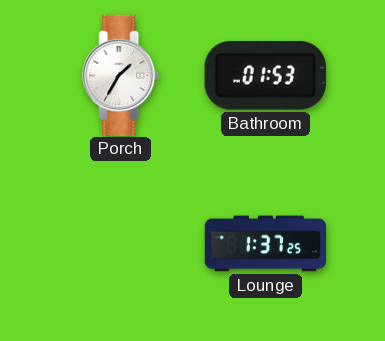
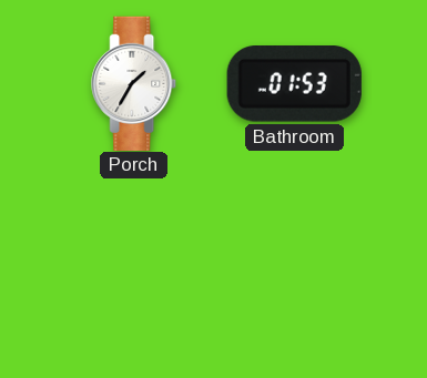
Lounge: 1:37 -> none (266, 244)
